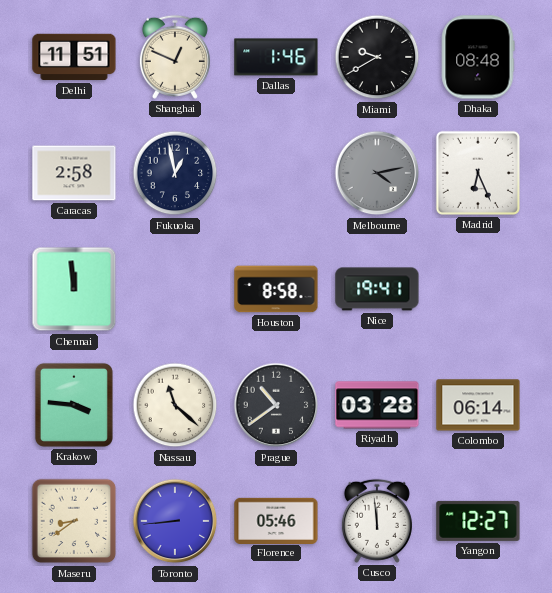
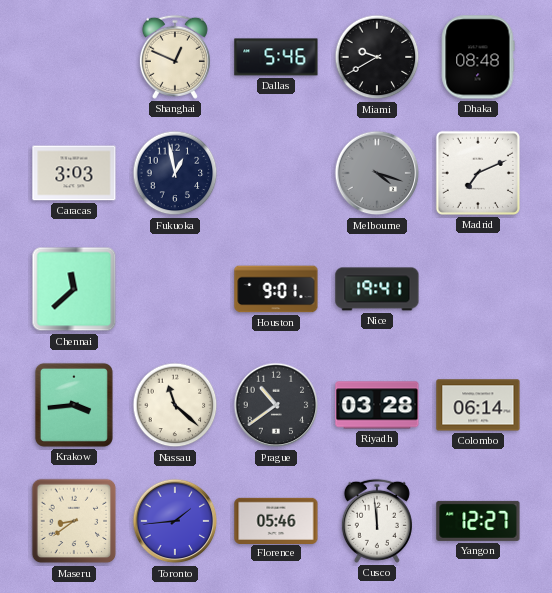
Delhi: 11:51 -> none (74, 57)
Dallas: 1:46 -> 5:46 (276, 57)
Caracas: 2:58 -> 3:03 (74, 173)
Melbourne: 4:13 -> 4:18 (377, 173)
Madrid: 6:26 -> 7:11 (478, 173)
Chennai: 11:59 -> 11:38 (74, 289)
Houston: 8:58 -> 9:01 (276, 289)
Krakow: 3:46 -> 3:44 (74, 405)
Toronto: 8:44 -> 1:44 (175, 521)
